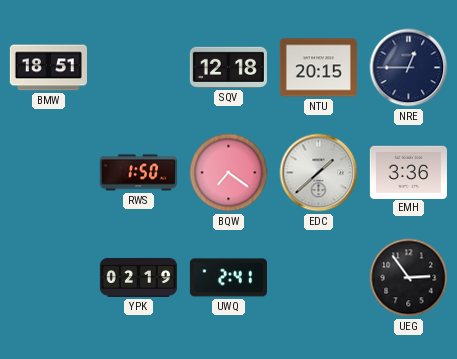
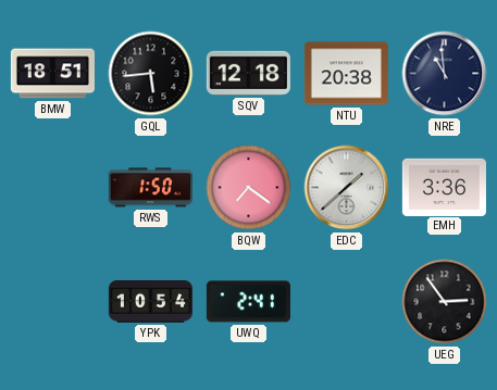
GQL: none -> 5:44 (151, 74)
NTU: 20:15 -> 20:38 (346, 74)
NRE: 12:45 -> 10:59 (445, 74)
YPK: 02:19 -> 10:54 (150, 301)
